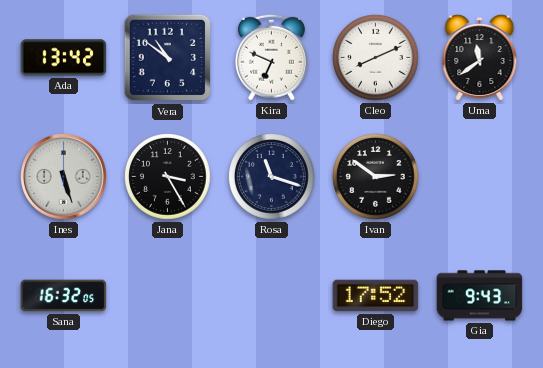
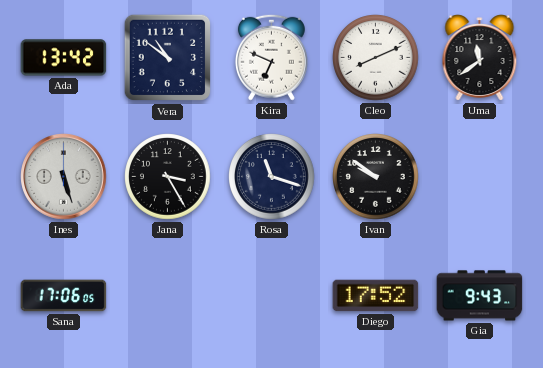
Ivan: 2:51 -> 9:51 (376, 177)
Sana: 16:32 -> 17:06 (64, 296)
